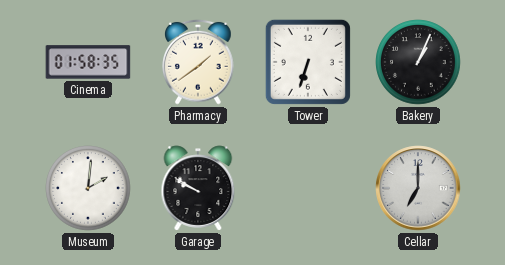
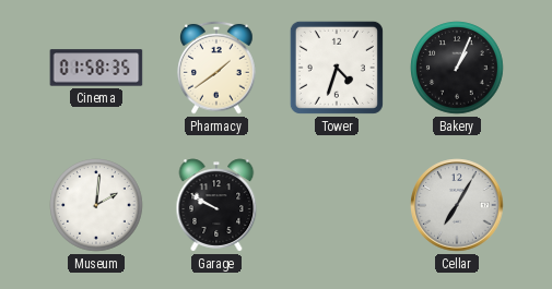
Tower: 6:33 -> 4:33 (337, 68)
Cellar: 7:00 -> 7:05 (457, 205)
